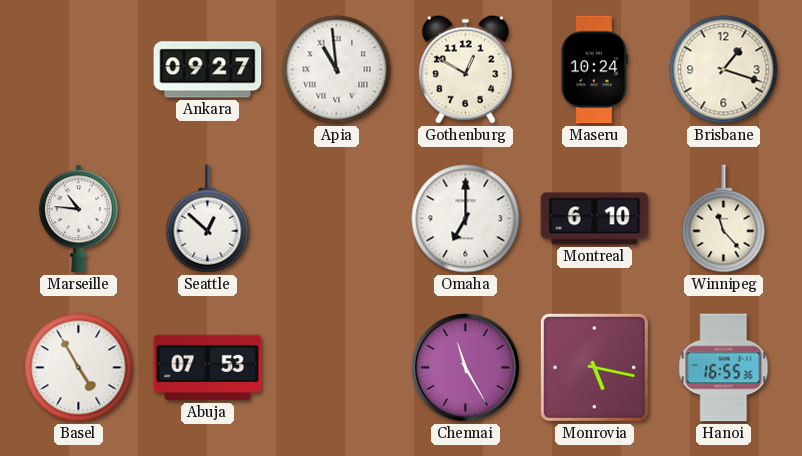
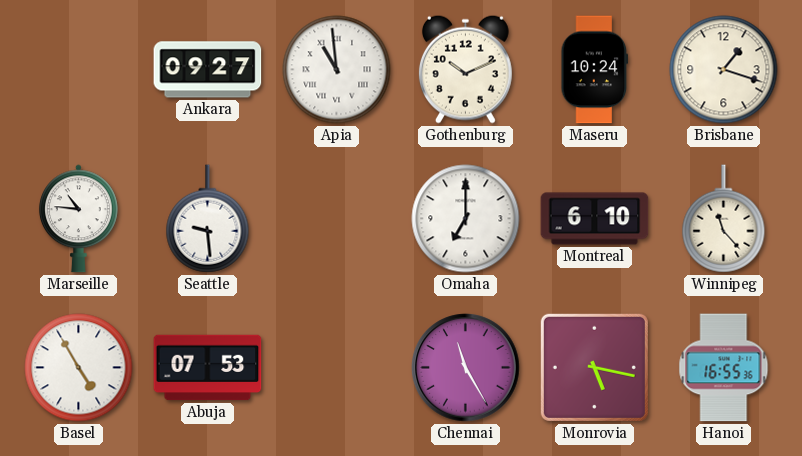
Gothenburg: 12:50 -> 10:11 (465, 69)
Seattle: 12:52 -> 9:29 (208, 219)
